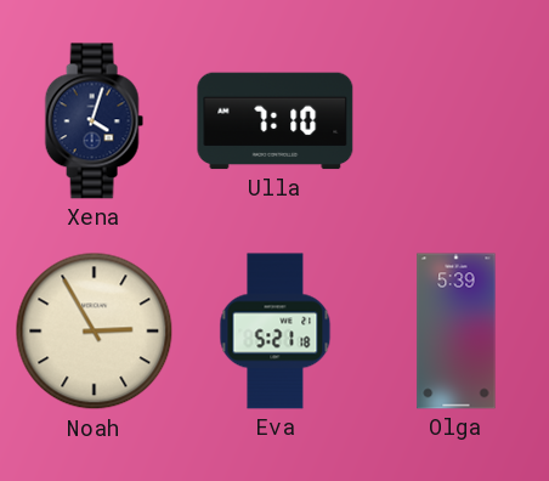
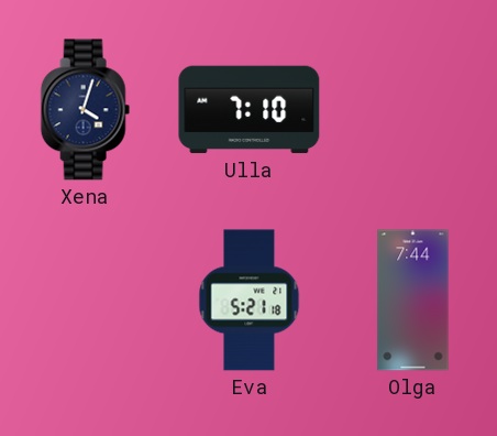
Noah: 2:55 -> none (95, 332)
Olga: 5:39 -> 7:44 (413, 301)
